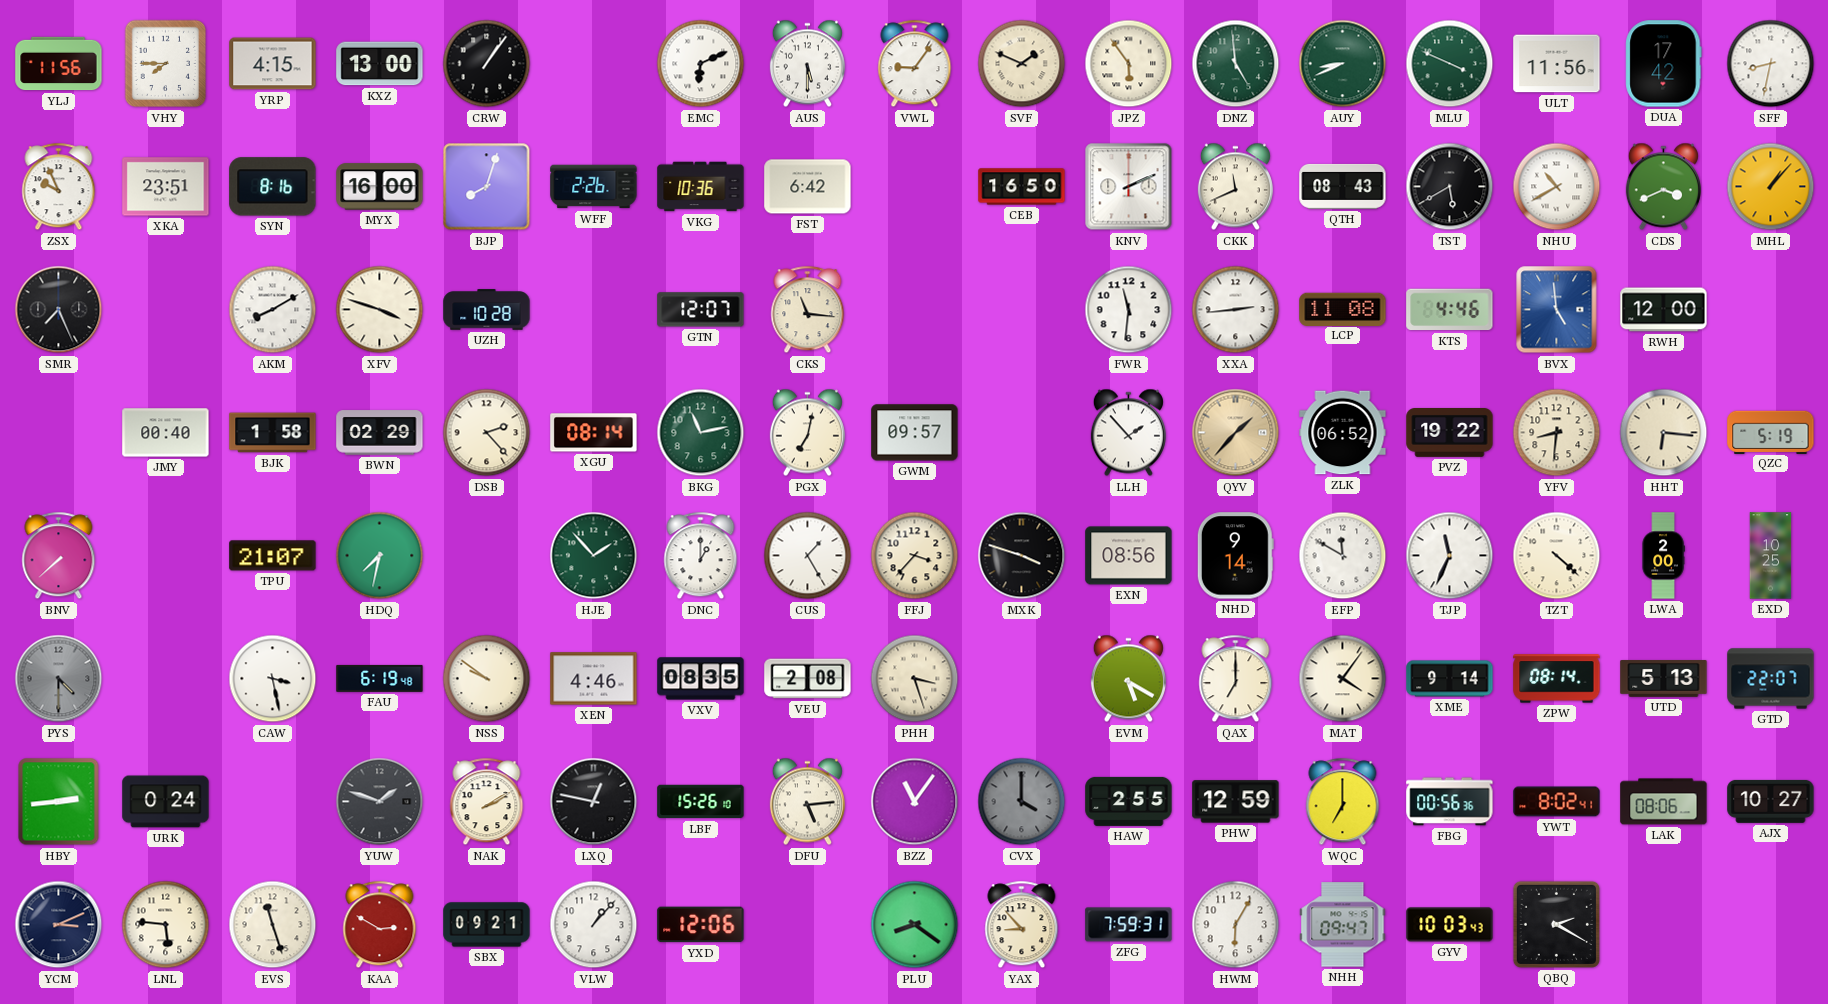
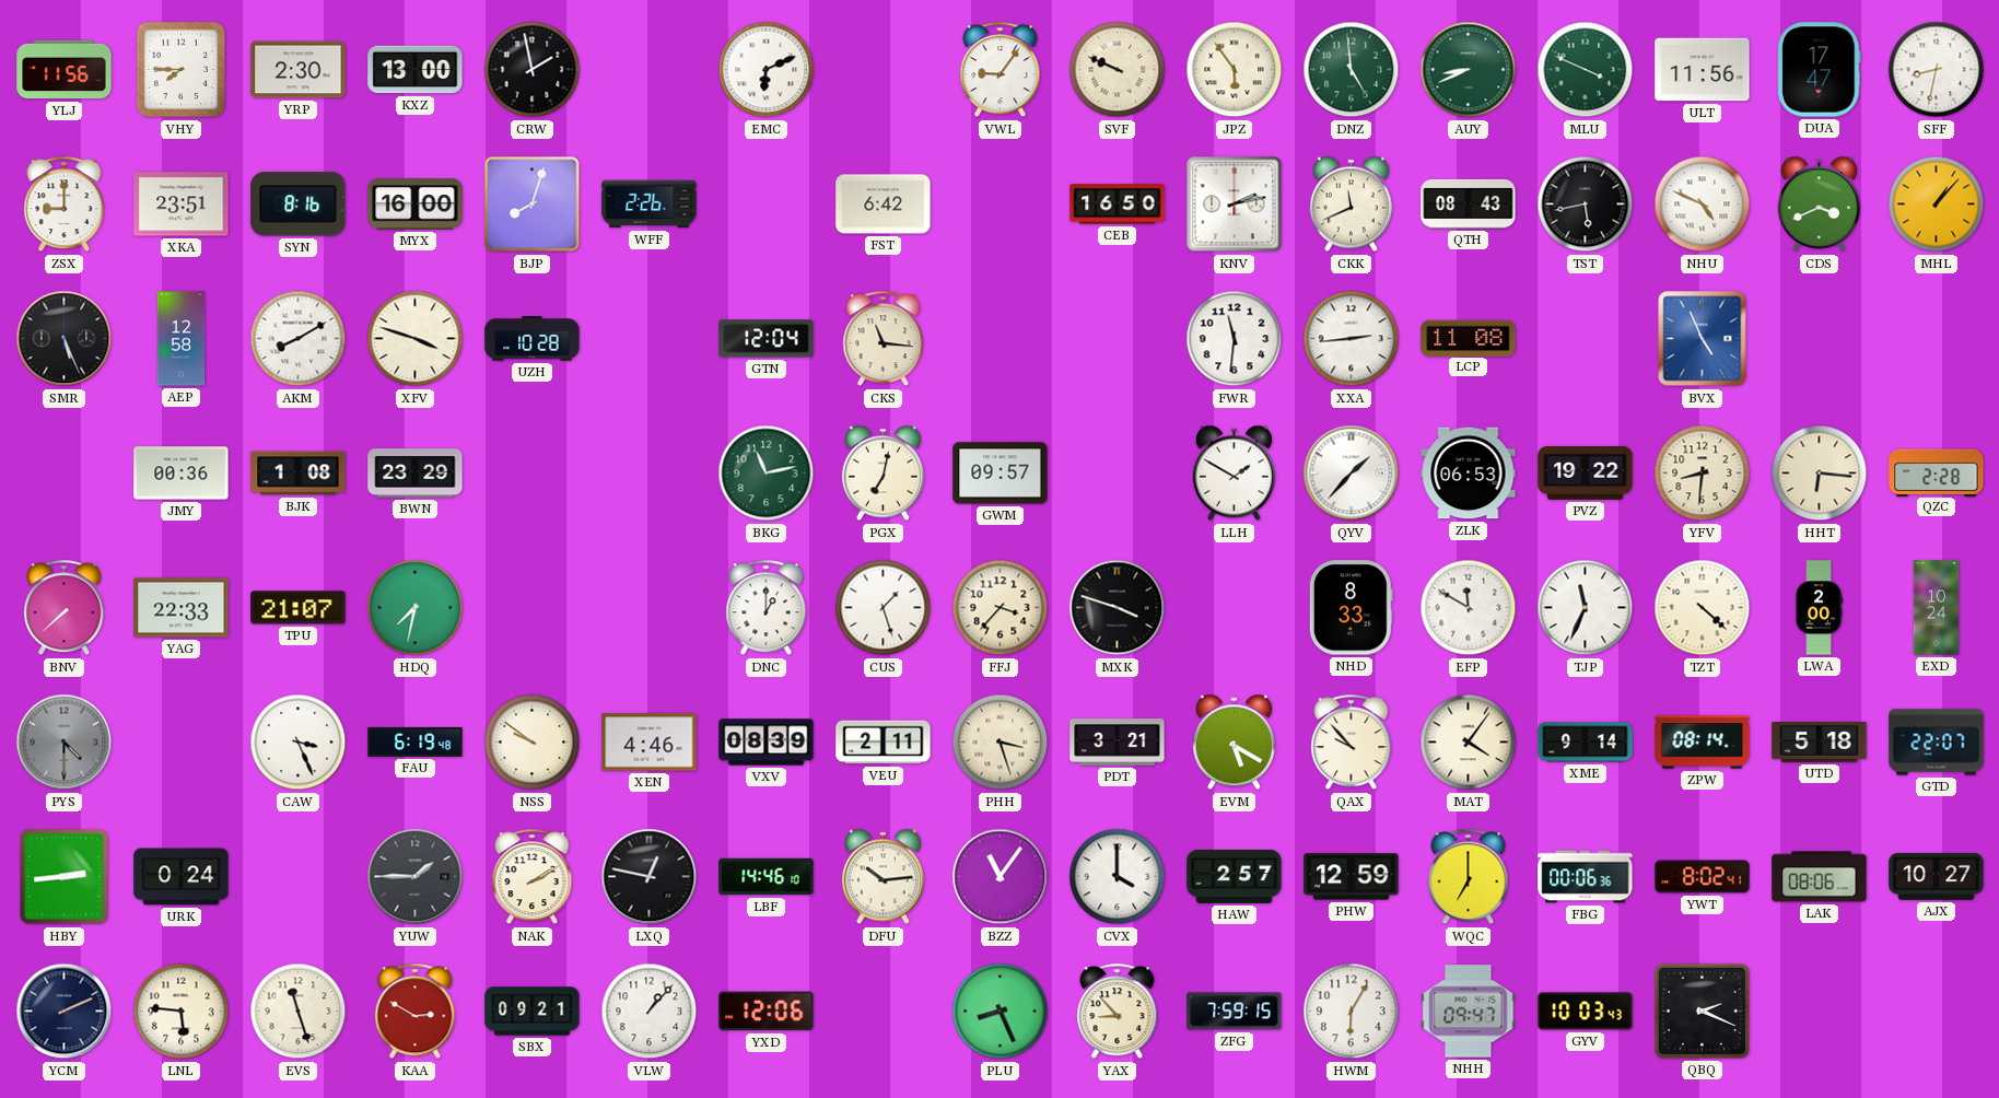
YRP: 4:15 -> 2:30 (299, 70)
CRW: 1:06 -> 1:58 (533, 70)
AUS: 5:30 -> none (807, 64)
SVF: 1:49 -> 9:49 (1118, 70)
DUA: 17:42 -> 17:47 (1820, 70)
ZSX: 9:56 -> 9:00 (65, 205)
VKG: 10:36 -> none (701, 187)
KNV: 2:11 -> 2:13 (1235, 205)
TST: 5:40 -> 5:43 (1586, 205)
NHU: 10:40 -> 4:49 (1703, 205)
SMR: 7:26 -> 5:26 (65, 339)
AEP: none -> 12:58 (182, 339)
GTN: 12:07 -> 12:04 (767, 339)
KTS: 4:46 -> none (1450, 310)
BVX: 4:59 -> 4:56 (1703, 339)
RWH: 12:00 -> none (1664, 310)
JMY: 00:40 -> 00:36 (182, 474)
BJK: 1:58 -> 1:08 (299, 474)
BWN: 02:29 -> 23:29 (416, 474)
DSB: 2:23 -> none (487, 433)
XGU: 08:14 -> none (594, 433)
LLH: 1:53 -> 1:50 (1234, 474)
QYV dial: champagne -> white (1352, 474)
ZLK: 06:52 -> 06:53 (1469, 474)
QZC: 5:19 -> 2:28 (1937, 472)
YAG: none -> 22:33 (182, 608)
HJE: 1:53 -> none (594, 556)
CUS: 1:25 -> 1:27 (884, 608)
EXN: 08:56 -> none (1129, 556)
NHD: 9:14 -> 8:33 (1351, 608)
EXD: 10:25 -> 10:24 (1937, 608)
CAW: 3:28 -> 3:26 (299, 743)
VXV: 08:35 -> 08:39 (767, 743)
VEU: 2:08 -> 2:11 (884, 743)
PDT: none -> 3:21 (1118, 743)
QAX: 7:00 -> 9:53 (1352, 743)
UTD: 5:13 -> 5:18 (1820, 743)
YUW: 1:48 -> 1:45 (416, 877)
LBF: 15:26 -> 14:46 (767, 877)
DFU: 5:14 -> 10:14 (882, 877)
CVX dial: grey -> white (1118, 877)
HAW: 2:55 -> 2:57 (1235, 876)
FBG: 00:56 -> 00:06 (1586, 877)
YCM: 3:11 -> 2:11 (65, 1012)
PLU: 8:21 -> 8:26 (1001, 1012)
ZFG: 7:59:31 -> 7:59:15 (1235, 1012)
QBQ: 2:20 -> 2:19 (1702, 1011)
